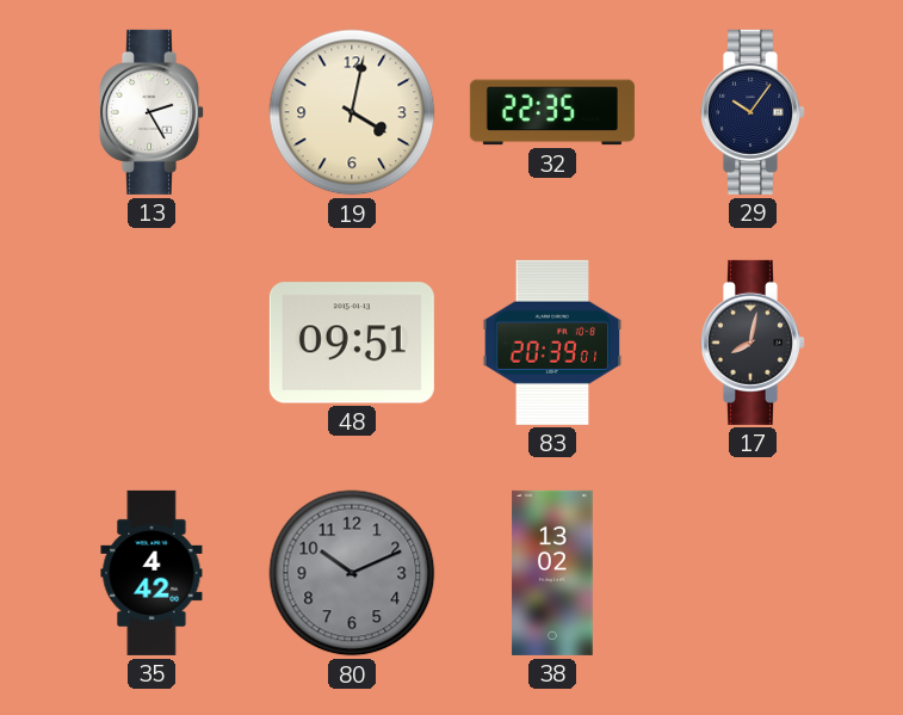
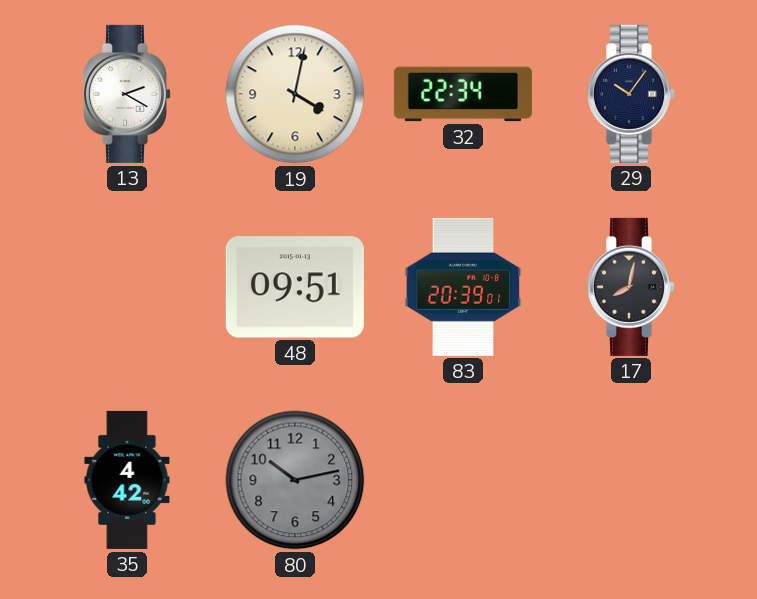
13: 2:25 -> 2:20 (126, 94)
32: 22:35 -> 22:34 (463, 94)
80: 10:11 -> 10:13 (295, 480)
38: 13:02 -> none (552, 573)
